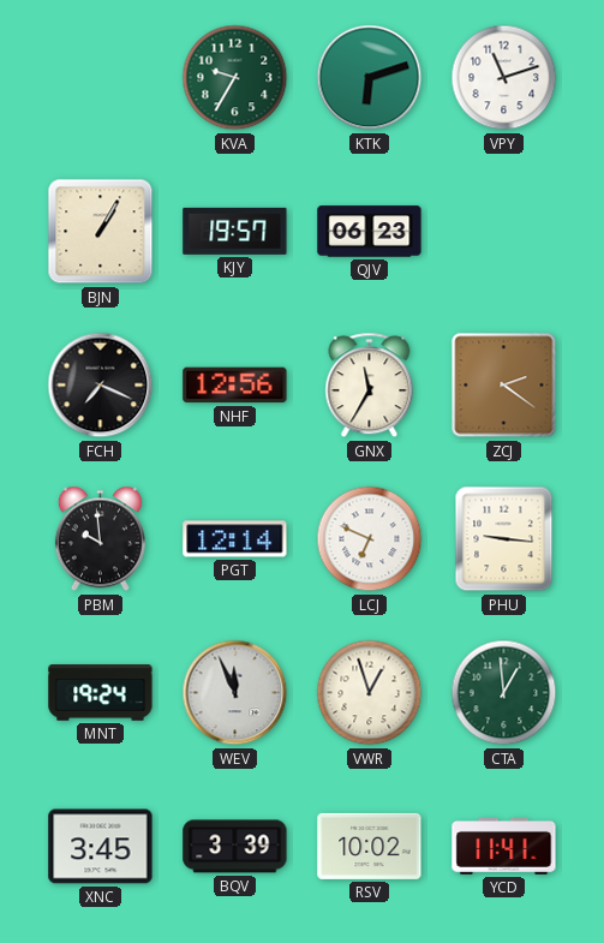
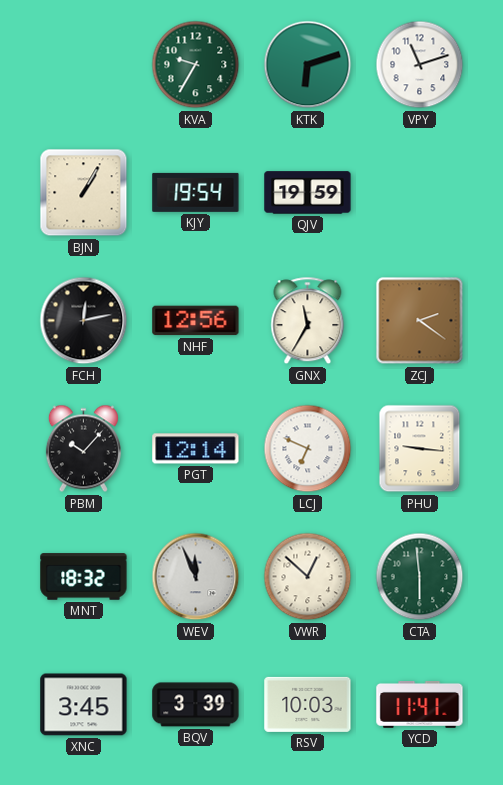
KJY: 19:57 -> 19:54 (196, 192)
QJV: 06:23 -> 19:59 (308, 193)
FCH: 7:19 -> 12:13 (84, 321)
PBM: 9:59 -> 10:07 (83, 449)
MNT: 19:24 -> 18:32 (84, 577)
VWR: 12:57 -> 12:52 (308, 577)
CTA: 12:59 -> 5:59 (420, 577)
RSV: 10:02 -> 10:03 (308, 704)
